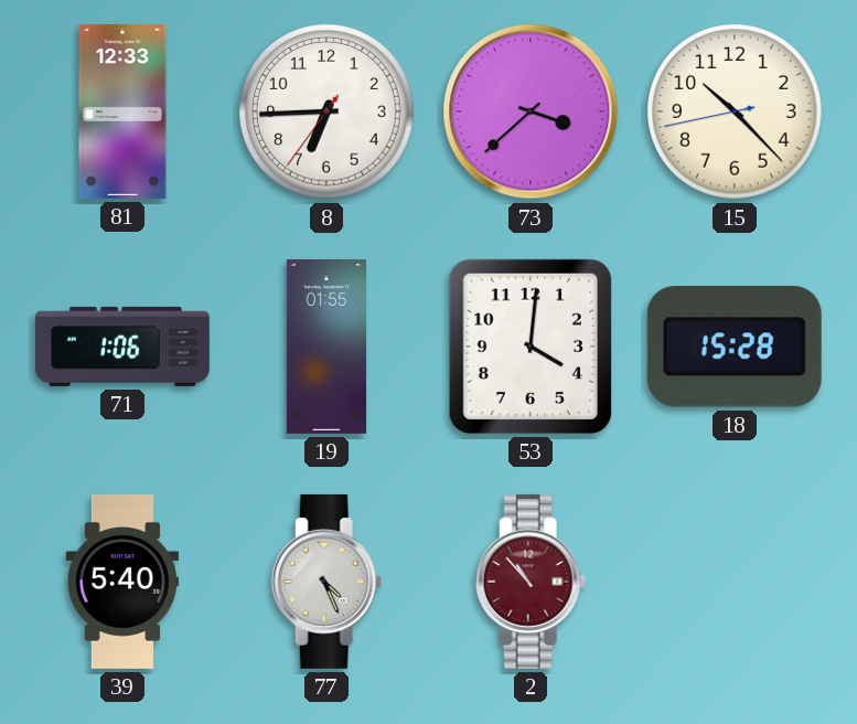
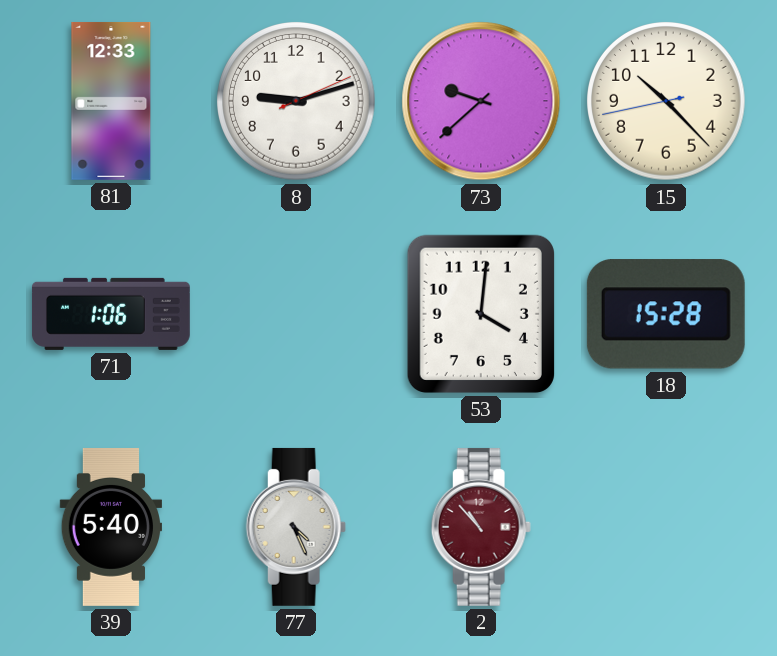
8: 6:44 -> 9:12 (297, 102)
73: 3:38 -> 9:38 (481, 101)
19: 01:55 -> none (326, 347)
